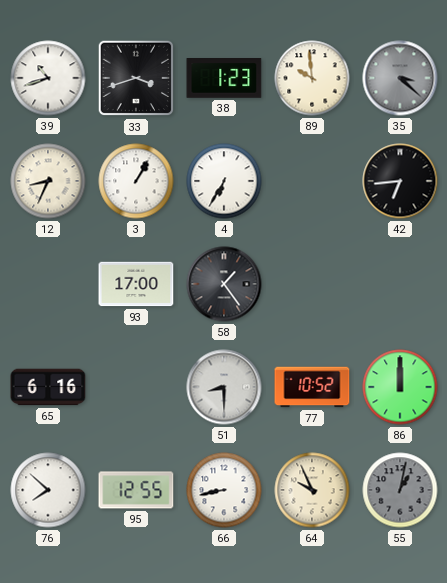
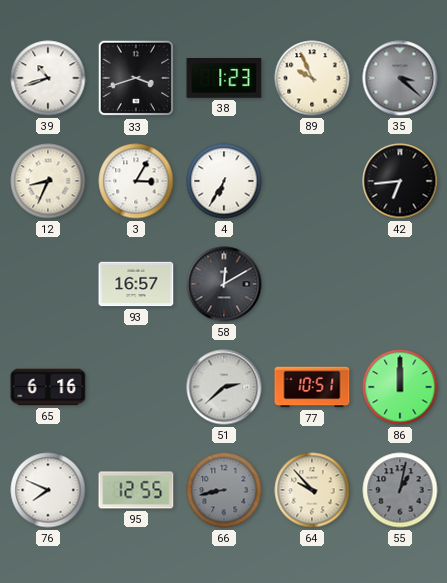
89: 9:59 -> 9:56 (312, 78)
3: 1:05 -> 3:05 (136, 181)
93: 17:00 -> 16:57 (136, 284)
58: 1:24 -> 12:10 (224, 284)
51: 8:30 -> 2:38 (224, 387)
77: 10:52 -> 10:51 (312, 387)
76: 7:52 -> 7:49 (48, 490)
66 dial: white -> grey (224, 490)
64: 9:56 -> 9:53 (312, 490)
